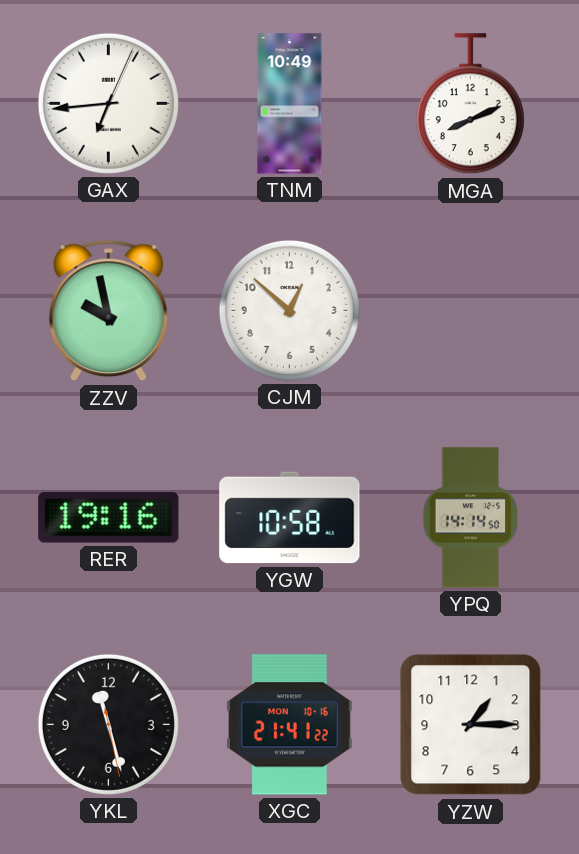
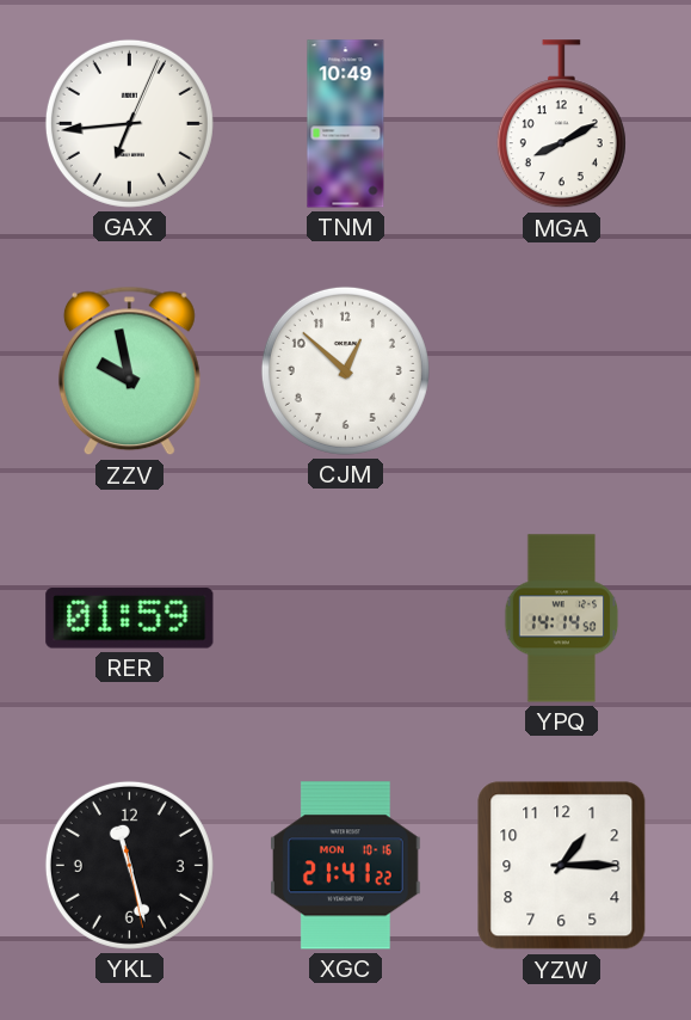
MGA: 8:11 -> 8:10 (561, 124)
RER: 19:16 -> 01:59 (130, 619)
YGW: 10:58 -> none (290, 518)
